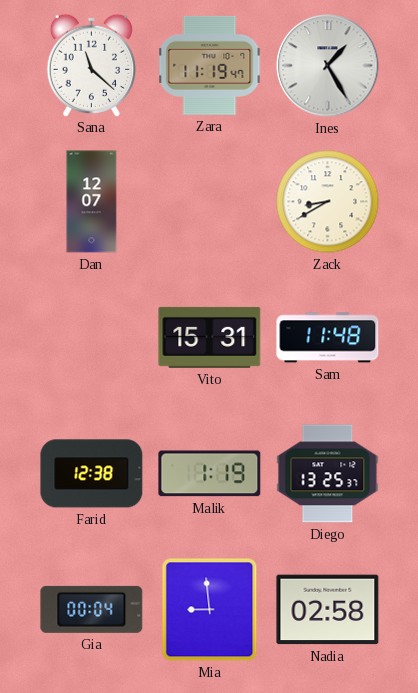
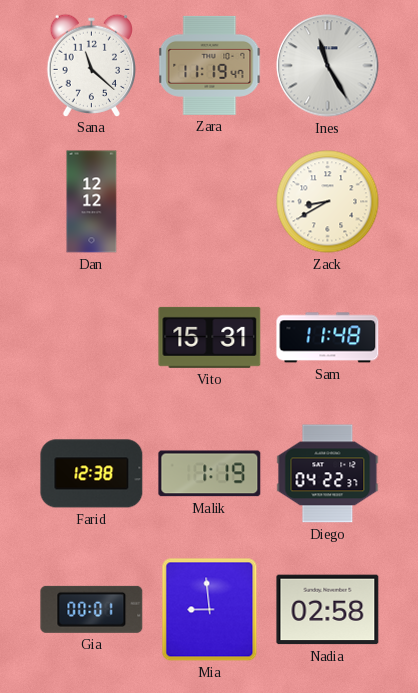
Ines: 1:25 -> 11:25 (328, 66)
Dan: 12:07 -> 12:12 (92, 202)
Diego: 13:25 -> 04:22 (328, 474)
Gia: 00:04 -> 00:01 (92, 609)
